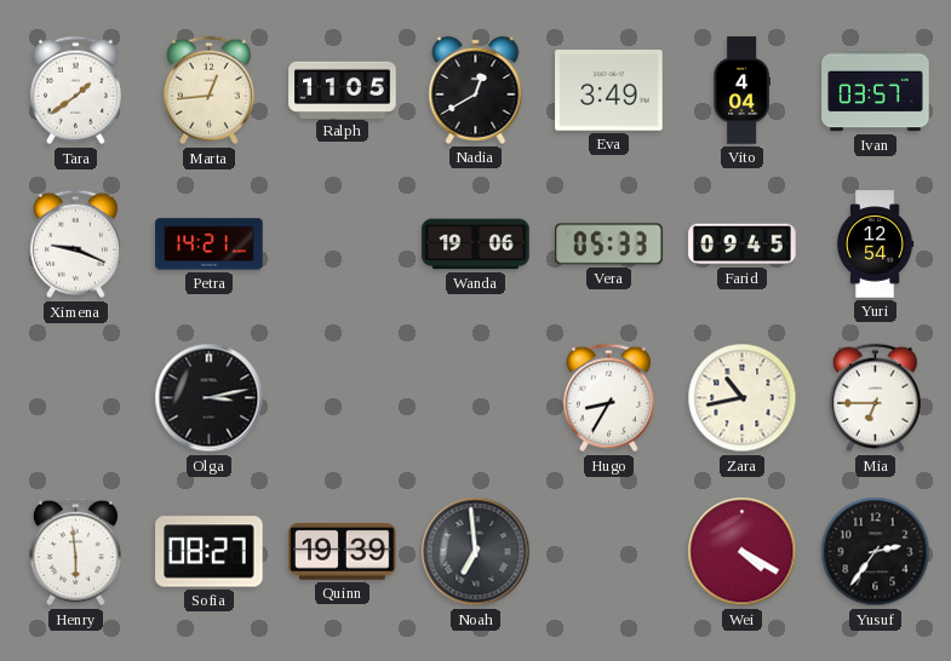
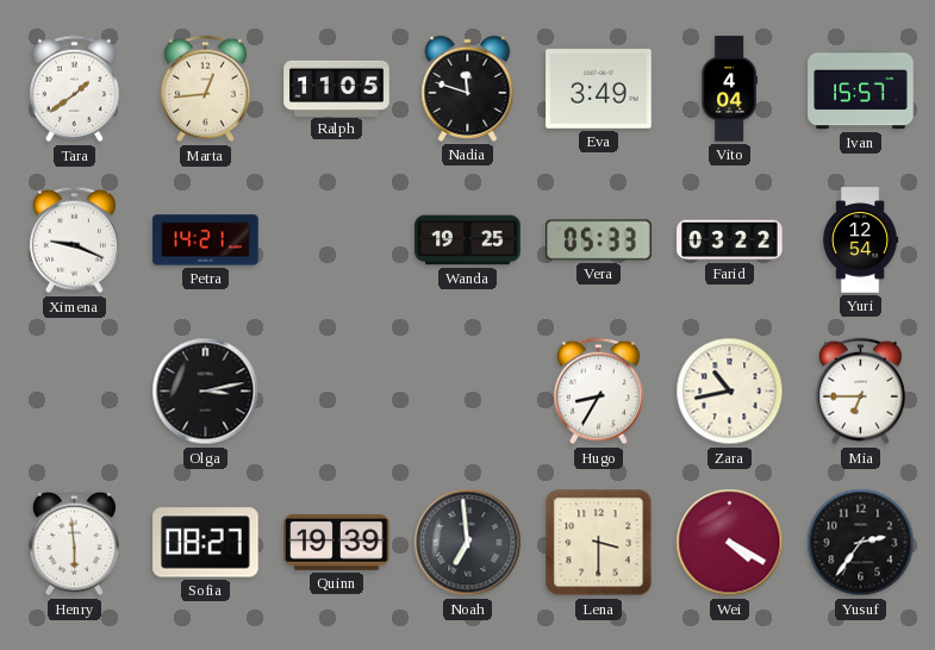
Nadia: 12:40 -> 11:48 (468, 88)
Ivan: 03:57 -> 15:57 (861, 89)
Wanda: 19:06 -> 19:25 (468, 240)
Farid: 09:45 -> 03:22 (730, 240)
Lena: none -> 3:30 (599, 543)
